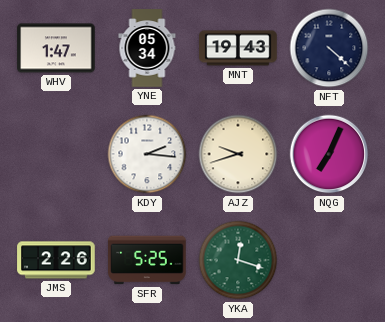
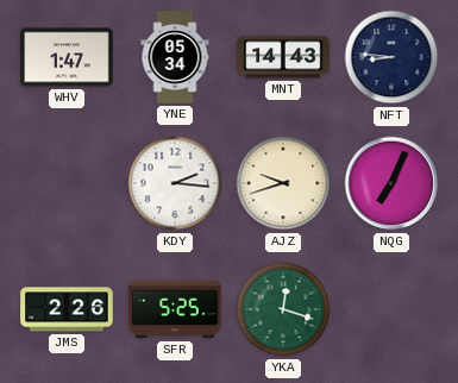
MNT: 19:43 -> 14:43 (283, 57)
NFT: 4:22 -> 8:46 (391, 57)
